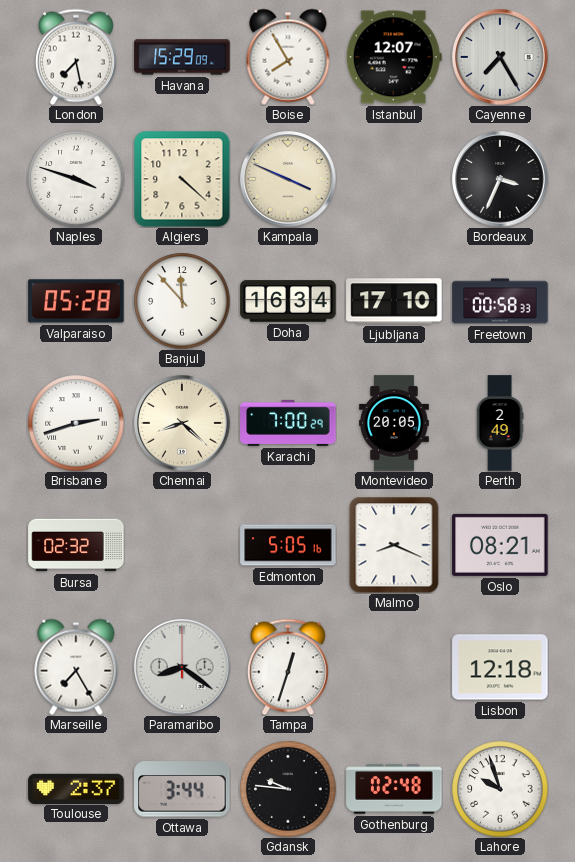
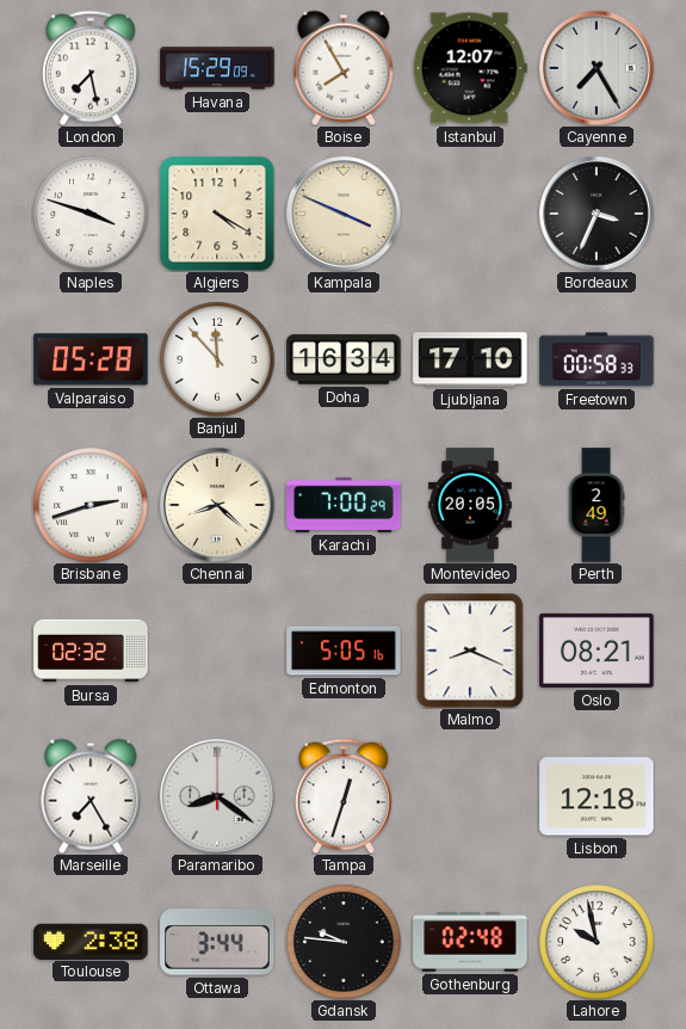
Algiers: 4:22 -> 4:20 (217, 214)
Toulouse: 2:37 -> 2:38 (91, 941)
Lahore: 9:57 -> 9:58 (597, 942)
